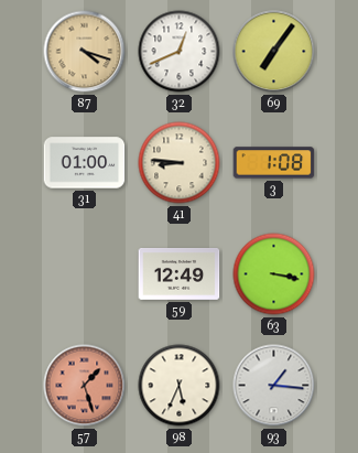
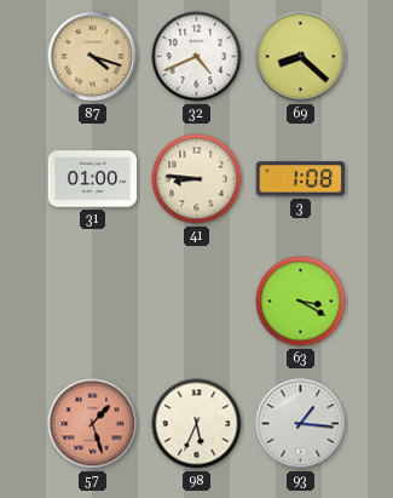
32: 12:41 -> 4:41 (197, 57)
69: 7:06 -> 8:22 (301, 57)
59: 12:49 -> none (180, 274)
63: 3:17 -> 3:20 (301, 302)
